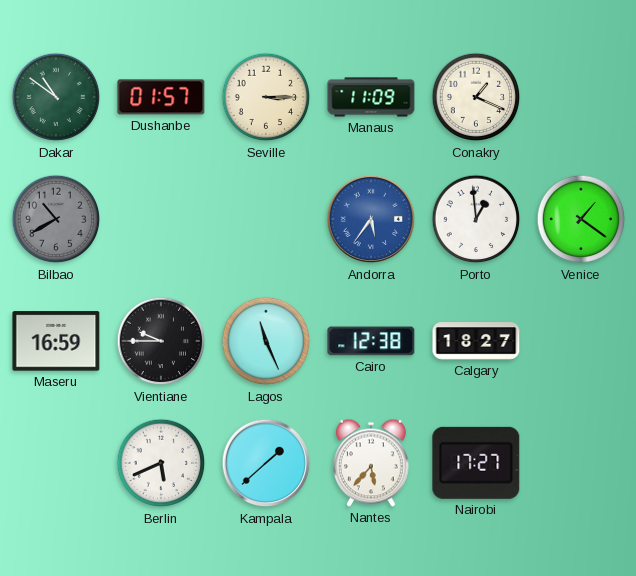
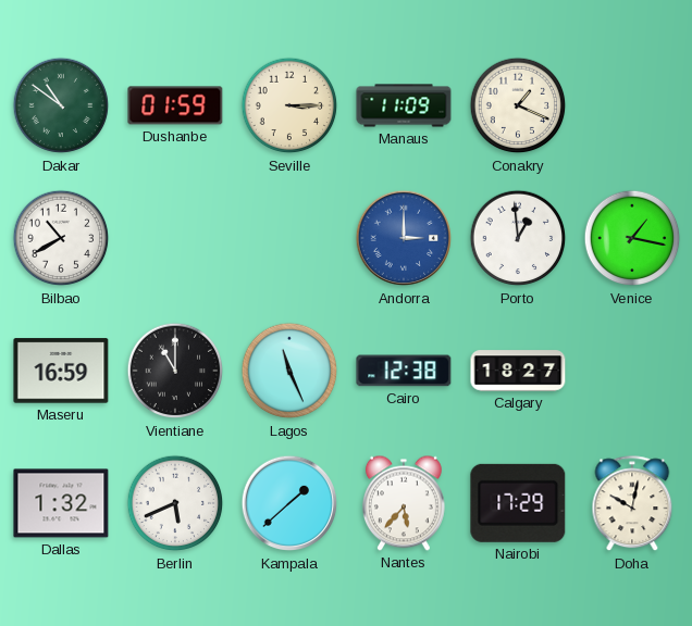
Dushanbe: 01:57 -> 01:59 (175, 105)
Bilbao dial: grey -> white (61, 238)
Andorra: 5:36 -> 3:00 (404, 238)
Venice: 1:21 -> 1:17 (632, 238)
Vientiane: 9:45 -> 11:00 (175, 371)
Dallas: none -> 1:32 (61, 503)
Nairobi: 17:27 -> 17:29 (518, 503)
Doha: none -> 10:02 (632, 504)
